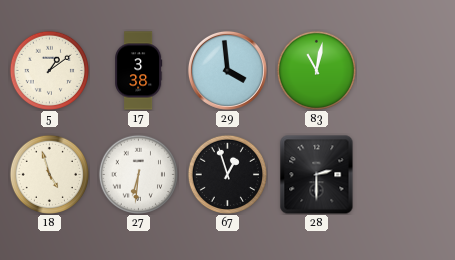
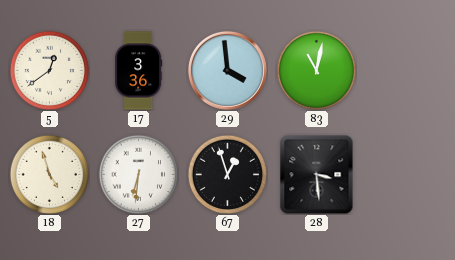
5: 1:09 -> 12:39 (49, 70)
17: 3:38 -> 3:36 (139, 71)
28: 2:30 -> 3:29 (317, 174)
